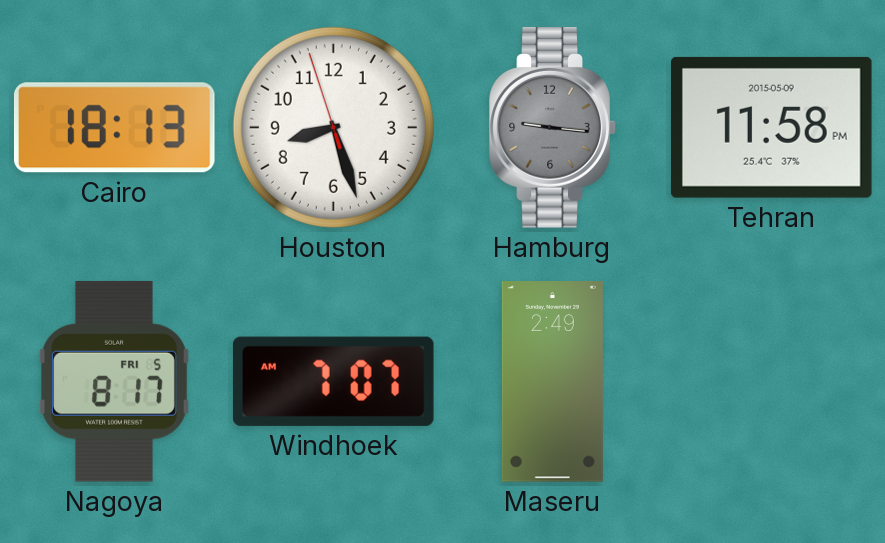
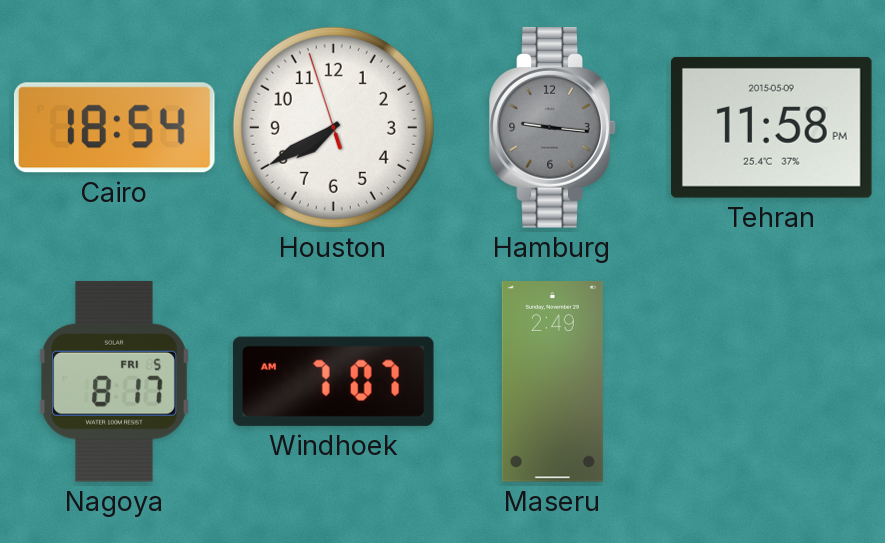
Cairo: 18:13 -> 18:54 (114, 128)
Houston: 8:26 -> 7:39 (333, 127)
